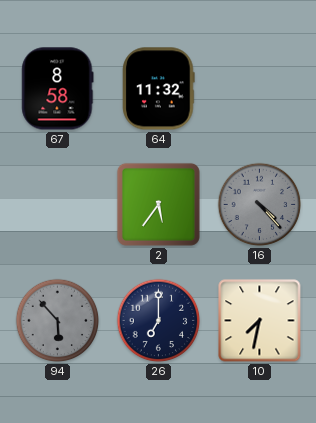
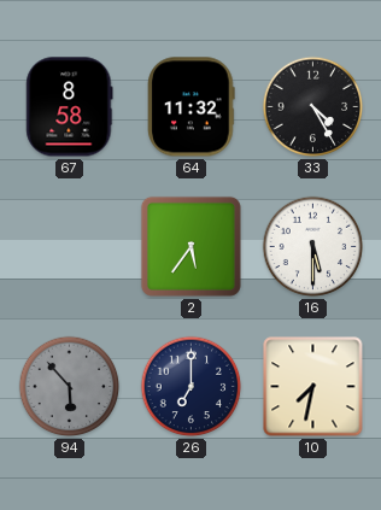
33: none -> 4:25 (313, 107)
16: 4:23 -> 5:30 (313, 247)
16 dial: grey -> white (313, 247)
